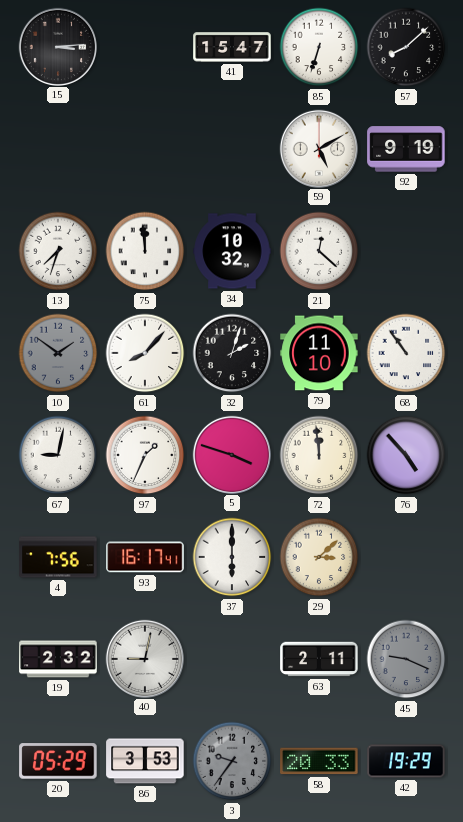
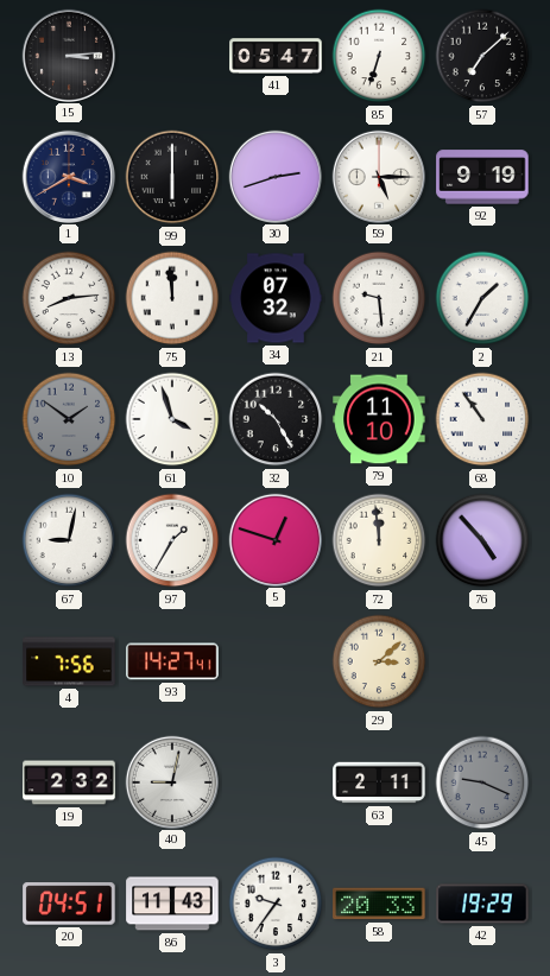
41: 15:47 -> 05:47 (276, 56)
57: 8:08 -> 7:08 (482, 56)
1: none -> 3:40 (68, 176)
99: none -> 6:00 (172, 177)
30: none -> 2:42 (274, 176)
59: 5:10 -> 5:15 (378, 176)
13: 7:33 -> 8:14 (69, 298)
34: 10:32 -> 07:32 (276, 298)
21: 12:22 -> 9:29 (379, 298)
2: none -> 1:35 (482, 298)
61: 8:07 -> 3:57 (172, 419)
32: 2:03 -> 10:25 (276, 419)
97: 1:34 -> 1:35 (172, 540)
5: 3:48 -> 12:48 (274, 539)
93: 16:17 -> 14:27 (172, 661)
37: 6:00 -> none (232, 557)
20: 05:29 -> 04:51 (69, 904)
86: 3:53 -> 11:43 (172, 904)
3 dial: grey -> white (276, 904)
